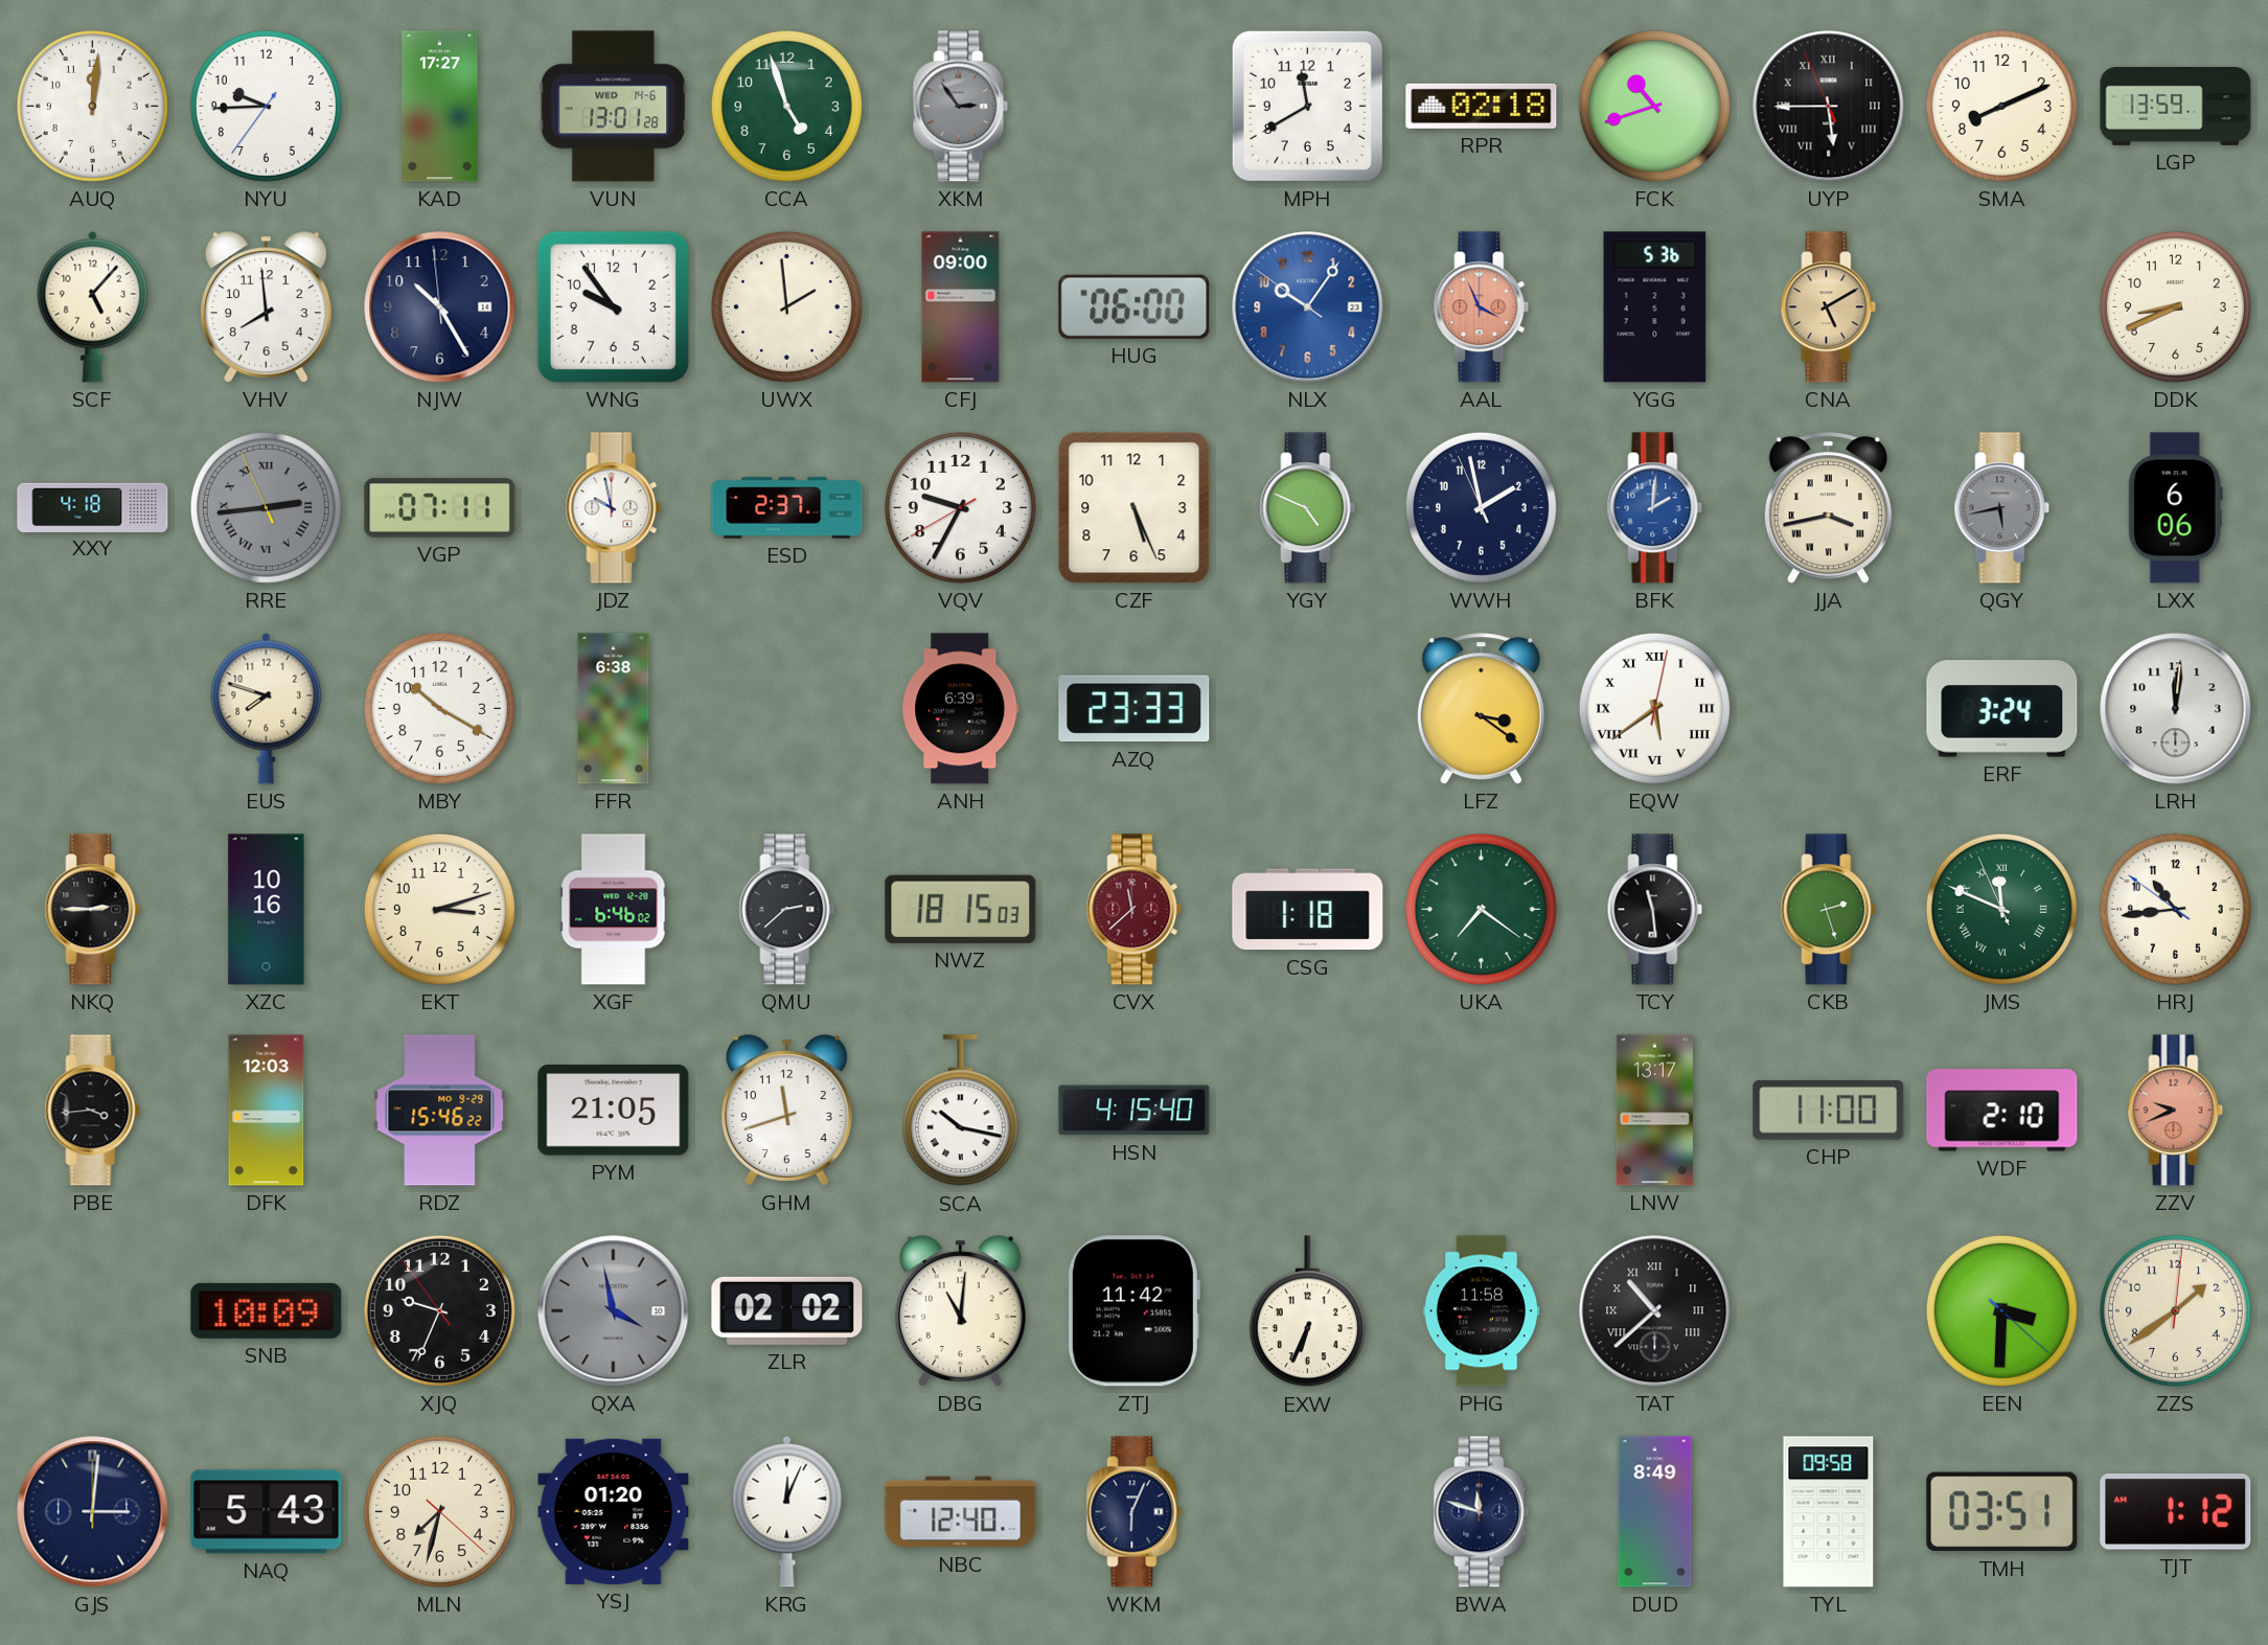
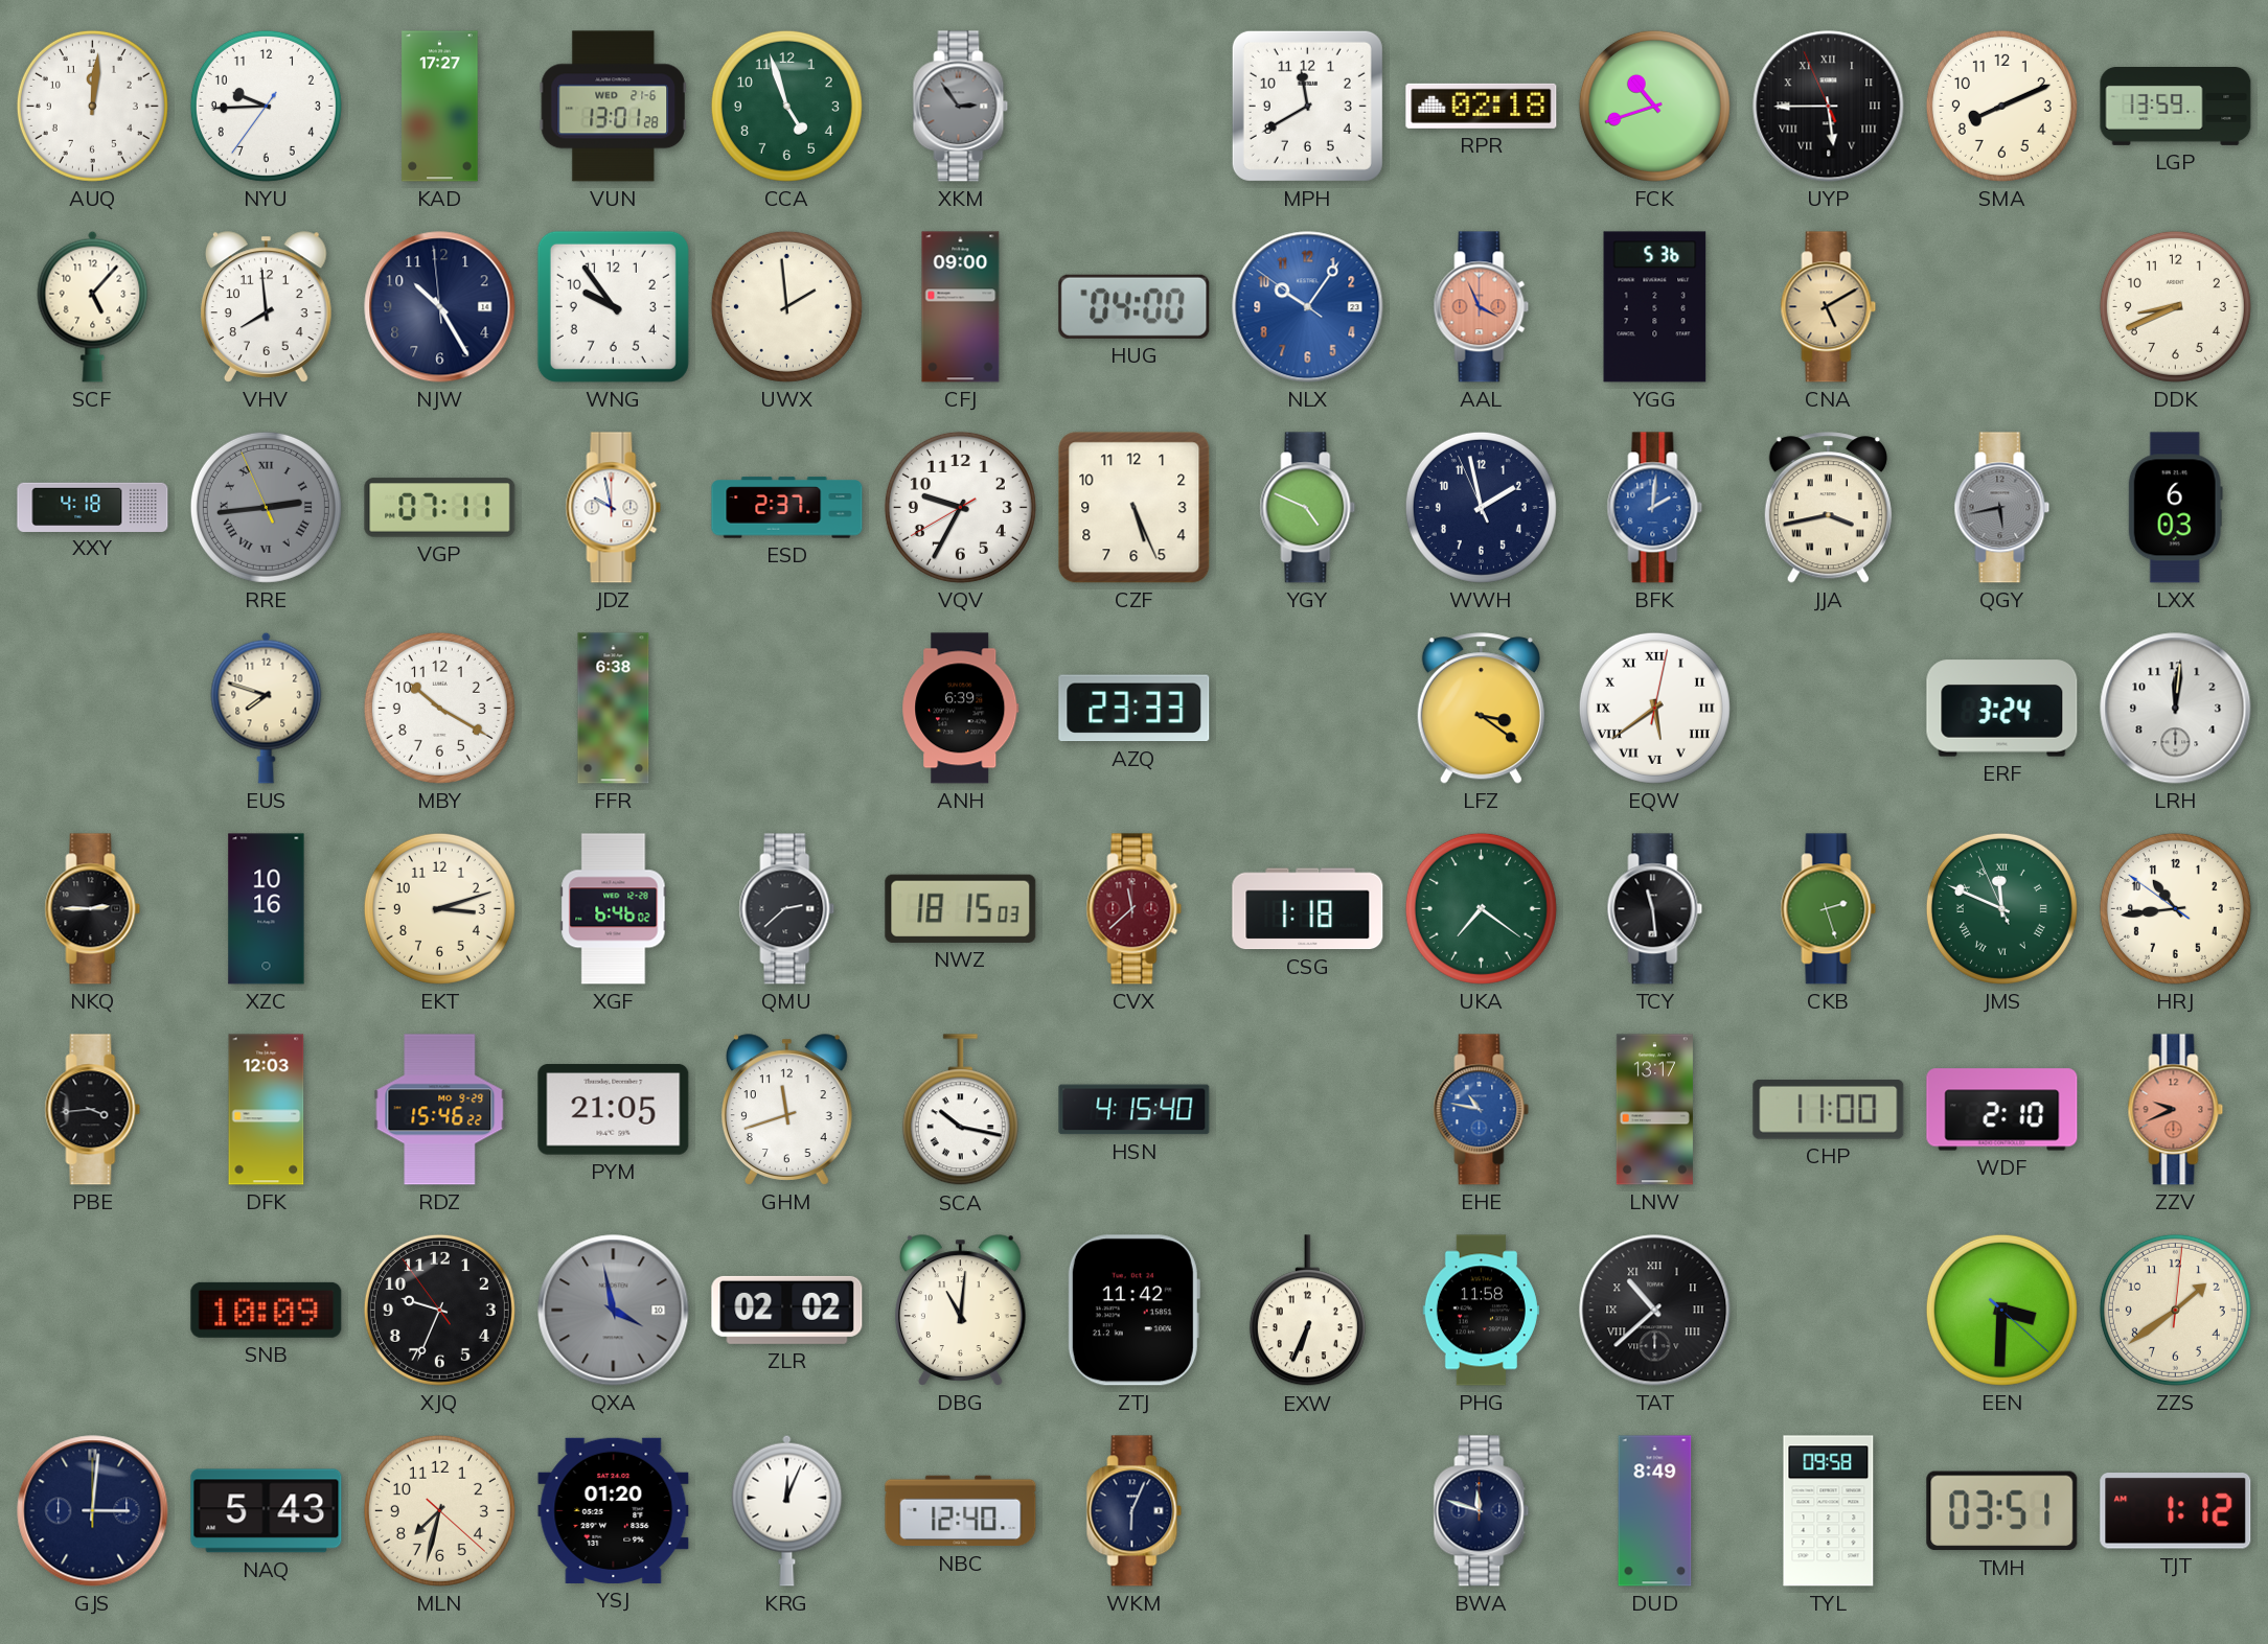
VUN date: WED 14-6 -> WED 21-6 (613, 107)
HUG: 06:00 -> 04:00 (1135, 306)
LXX: 6:06 -> 6:03 (2175, 508)
EHE: none -> 10:47 (1482, 1110)
